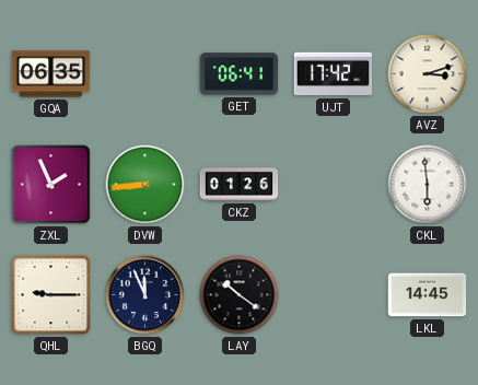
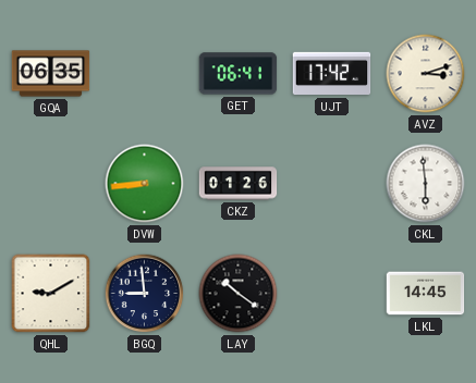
ZXL: 1:56 -> none (51, 185)
QHL: 9:15 -> 9:10 (51, 294)
BGQ: 11:56 -> 8:59 (145, 294)
